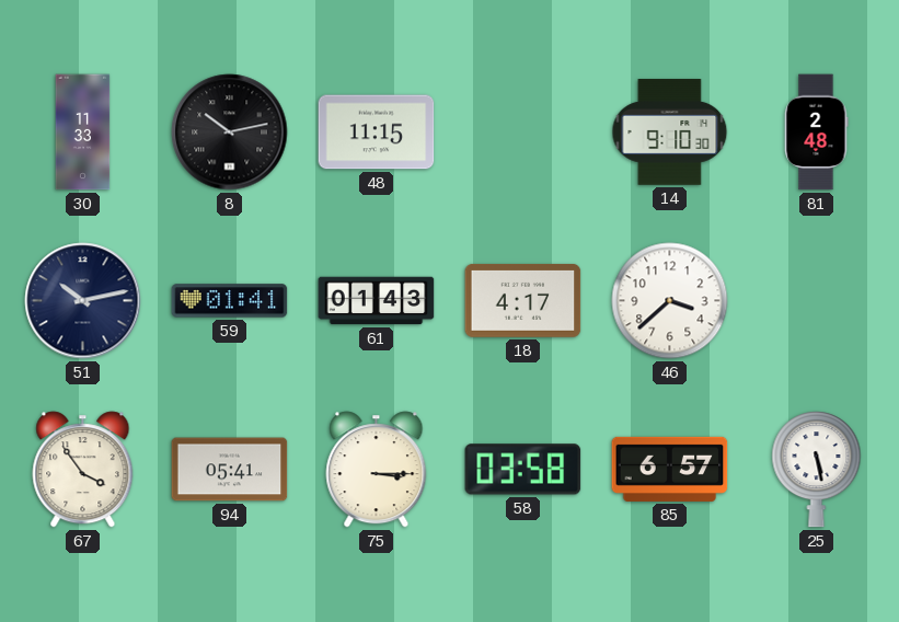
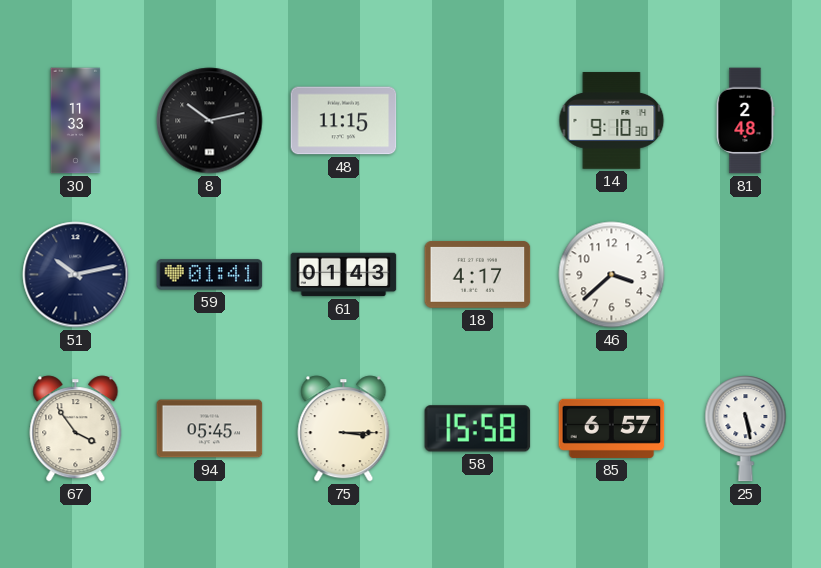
94: 05:41 -> 05:45 (210, 429)
58: 03:58 -> 15:58 (478, 429)
